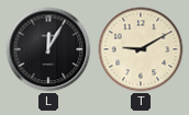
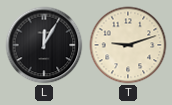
T: 9:10 -> 9:12 (128, 45)
